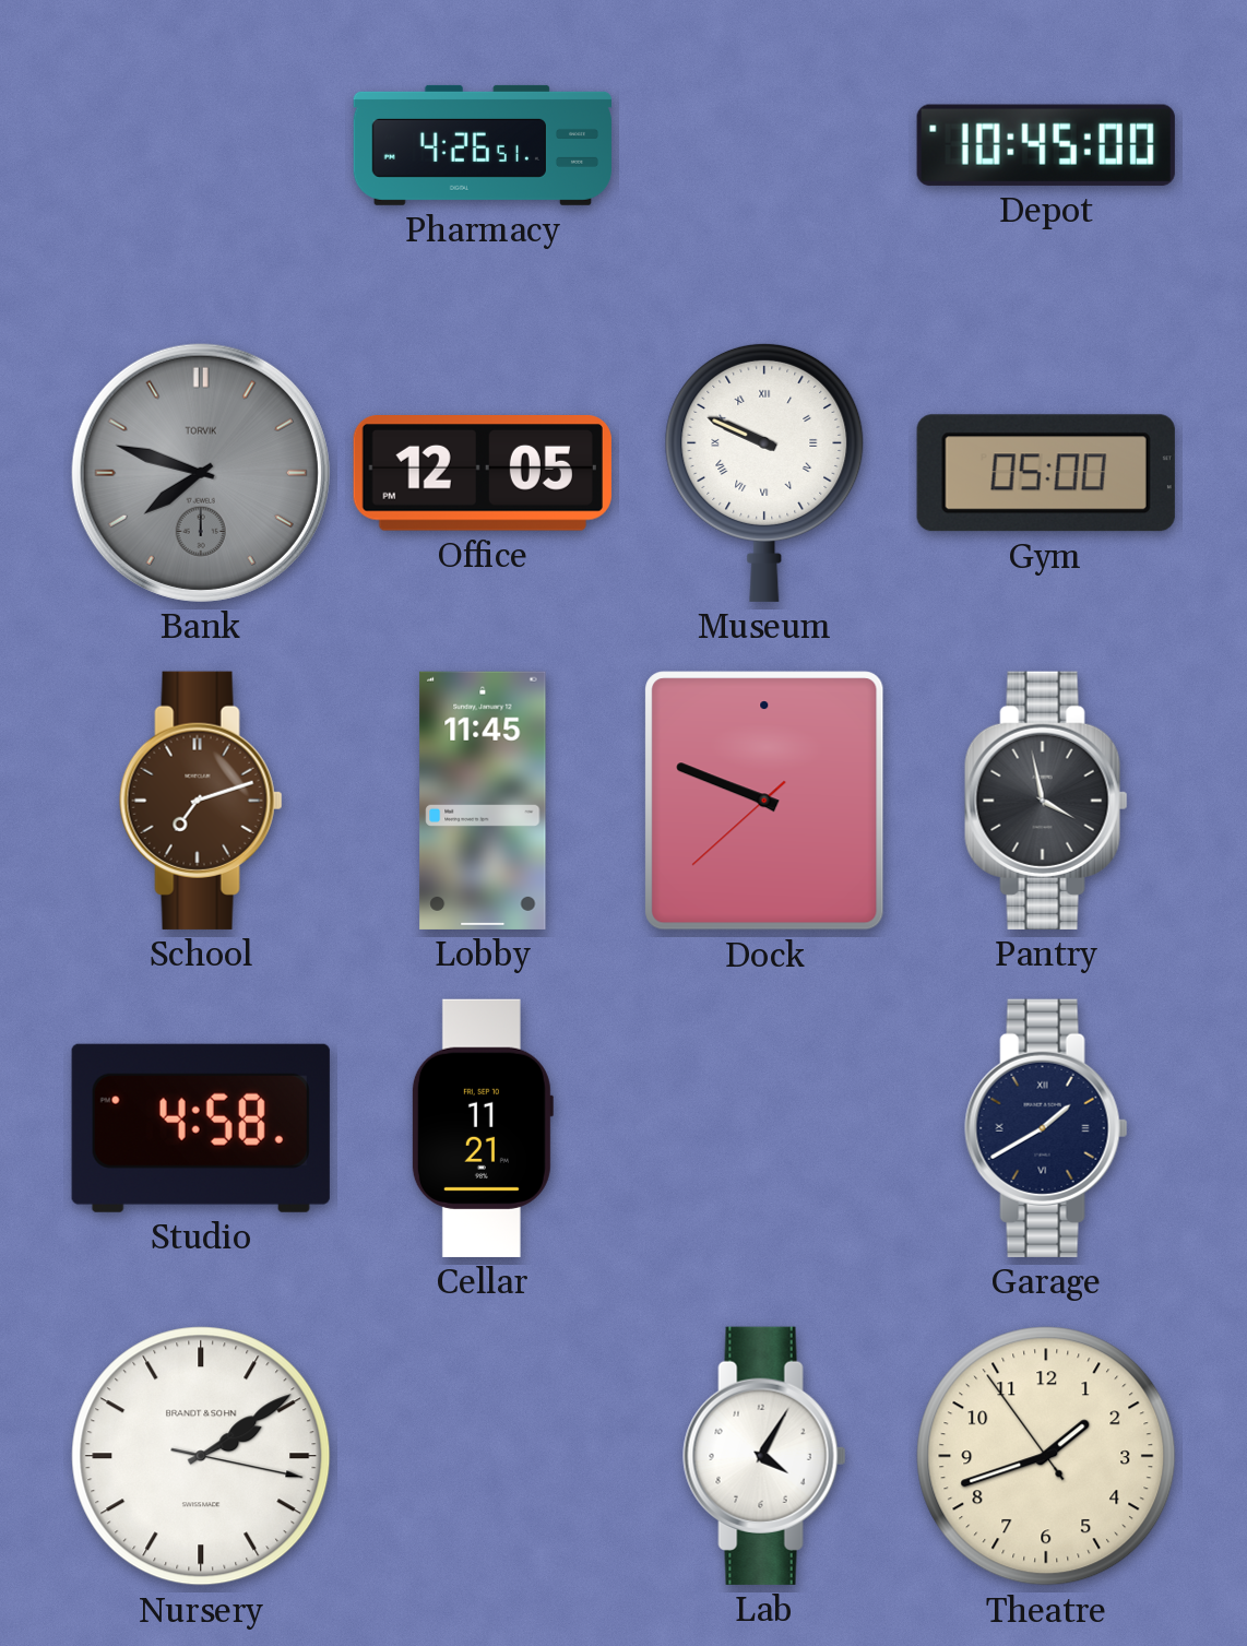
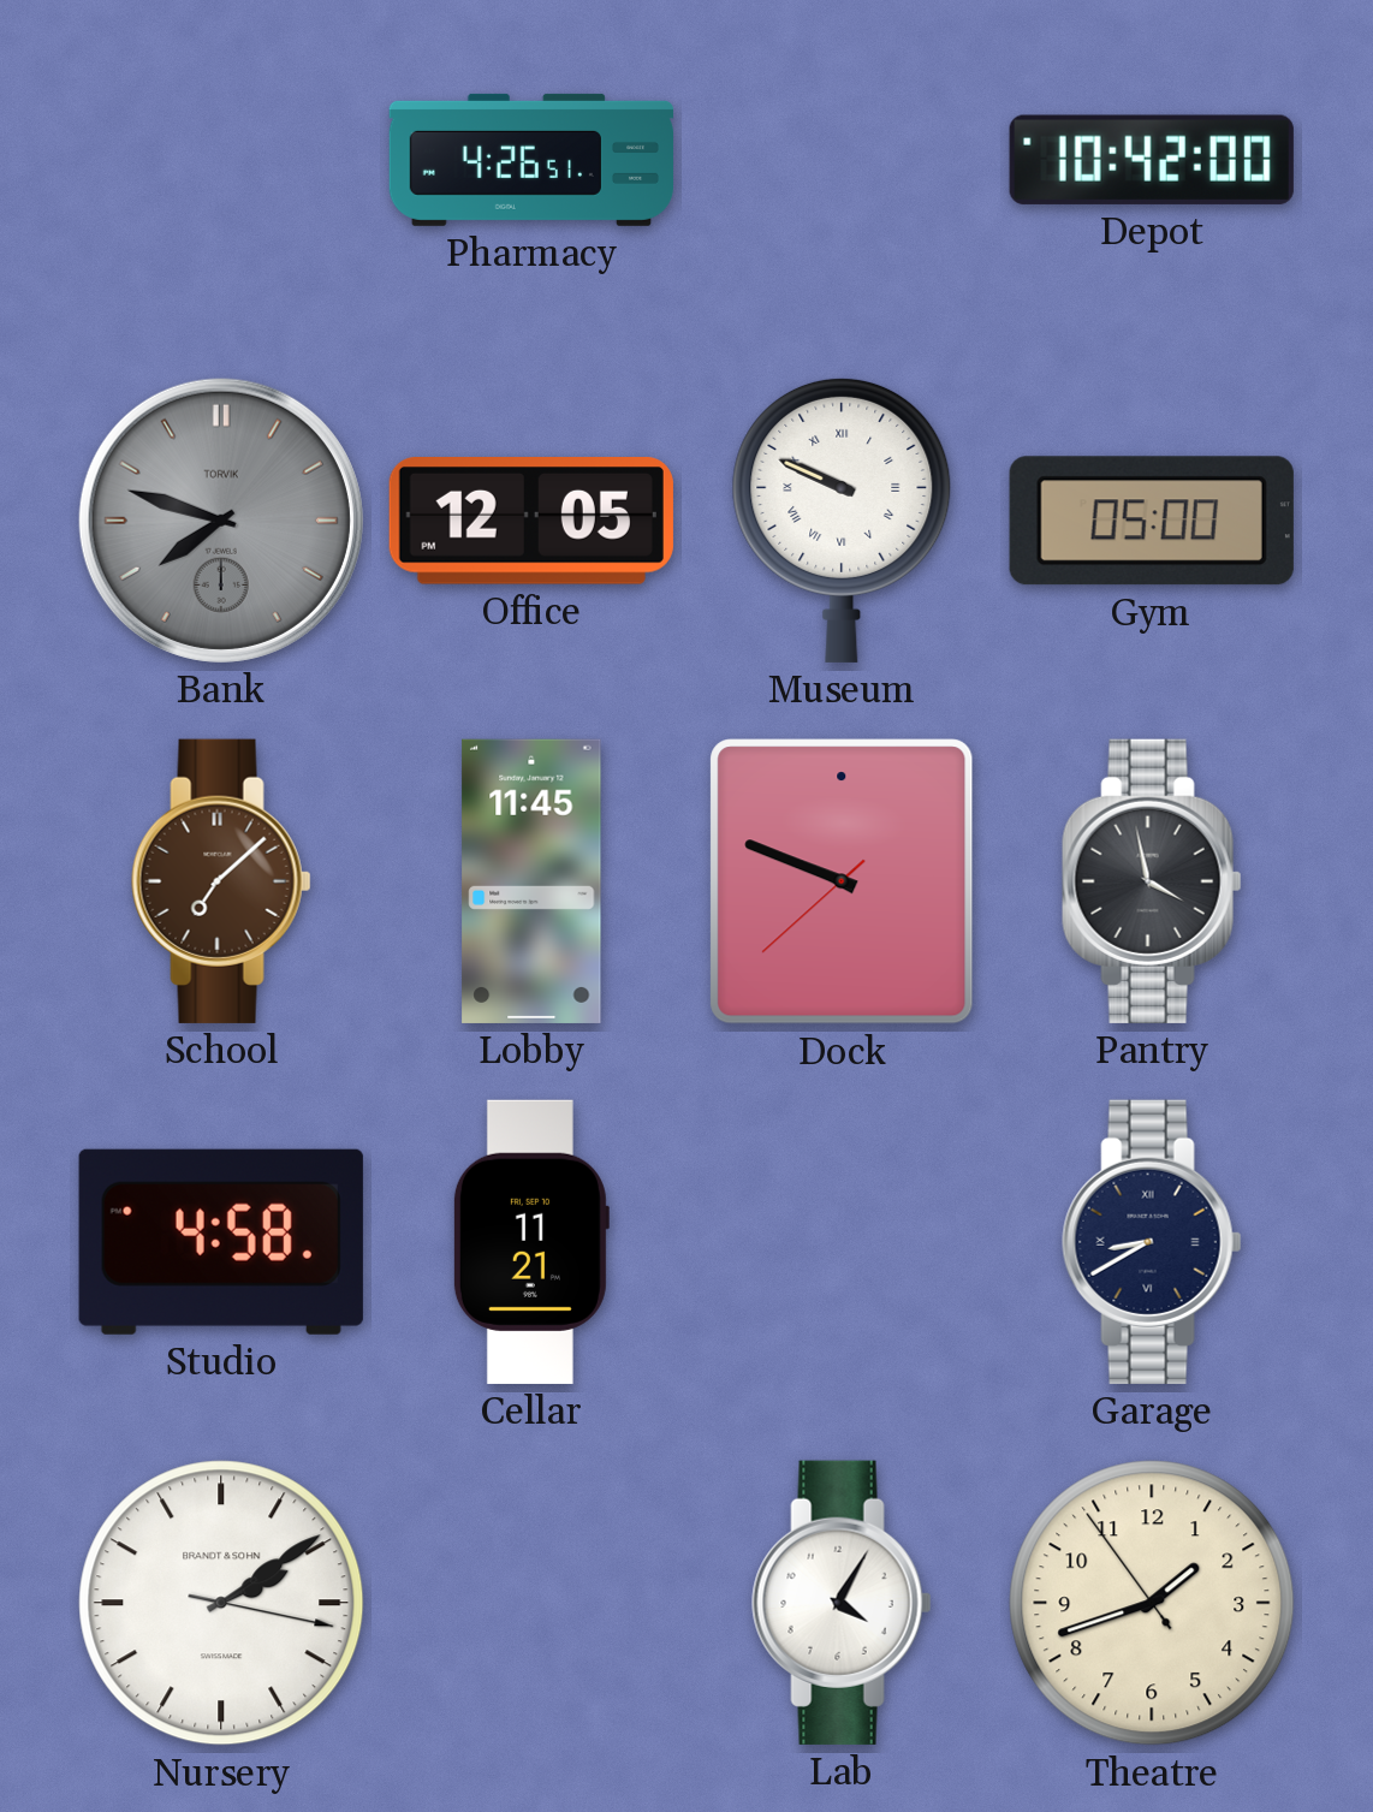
Depot: 10:45 -> 10:42 (1152, 160)
School: 7:12 -> 7:08 (221, 881)
Garage: 1:40 -> 8:40 (1152, 1242)
